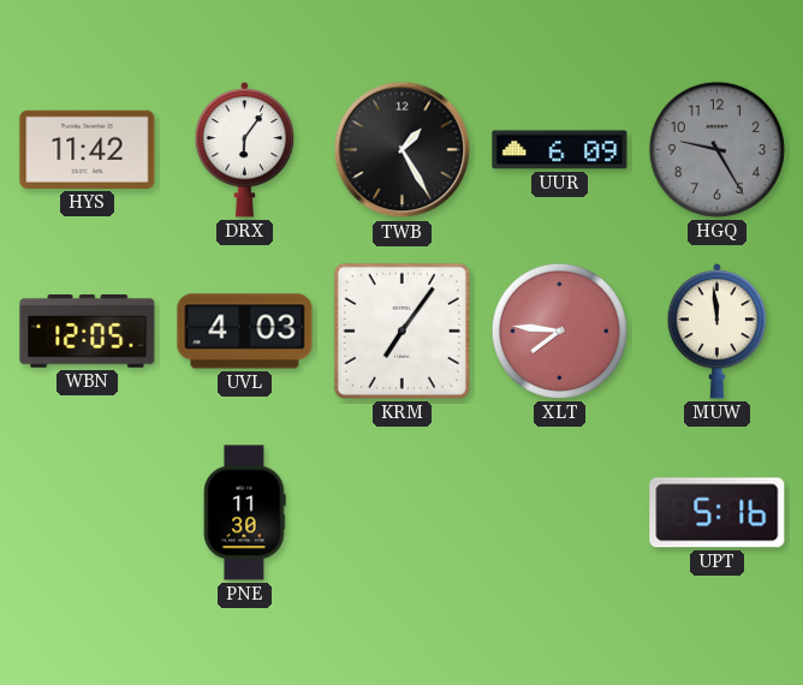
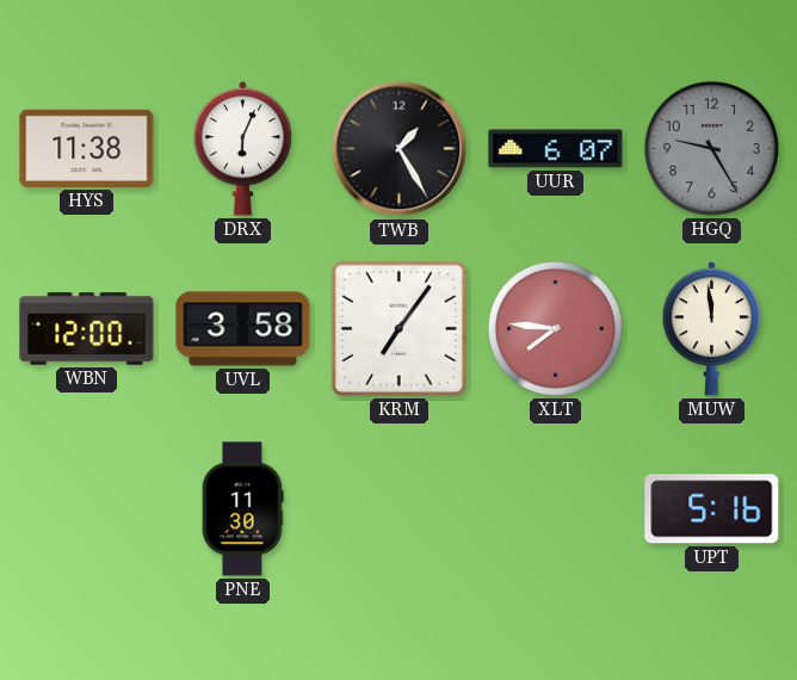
HYS: 11:42 -> 11:38 (87, 148)
DRX: 6:06 -> 6:04 (243, 149)
UUR: 6:09 -> 6:07 (556, 149)
WBN: 12:05 -> 12:00 (87, 329)
UVL: 4:03 -> 3:58 (243, 329)
